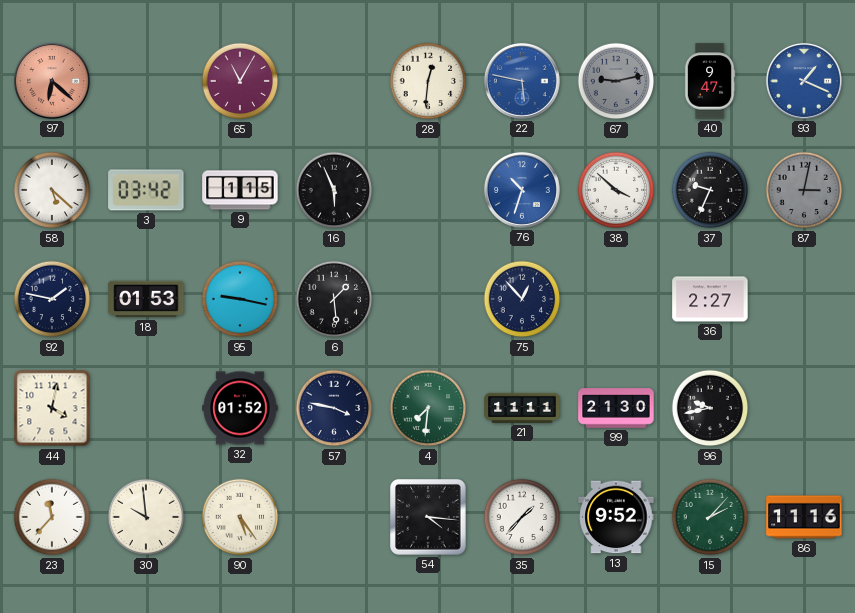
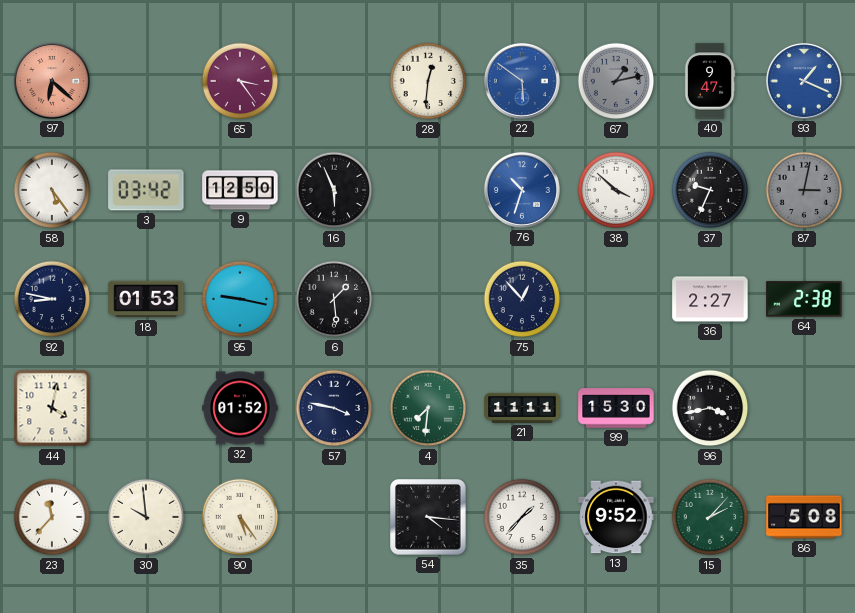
65: 11:05 -> 3:24 (240, 81)
22: 5:47 -> 5:51 (522, 81)
67: 9:13 -> 1:13 (616, 81)
58: 5:22 -> 5:24 (52, 190)
9: 1:15 -> 12:50 (240, 190)
92: 1:47 -> 8:47 (52, 299)
64: none -> 2:38 (804, 299)
99: 21:30 -> 15:30 (616, 408)
96: 9:43 -> 3:43 (710, 408)
86: 11:16 -> 5:08 (804, 517)
